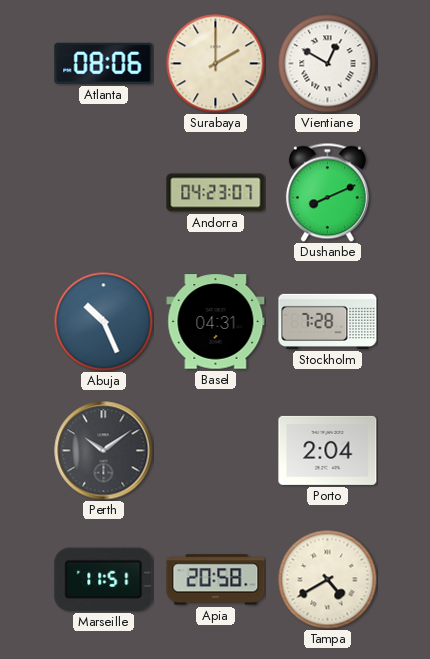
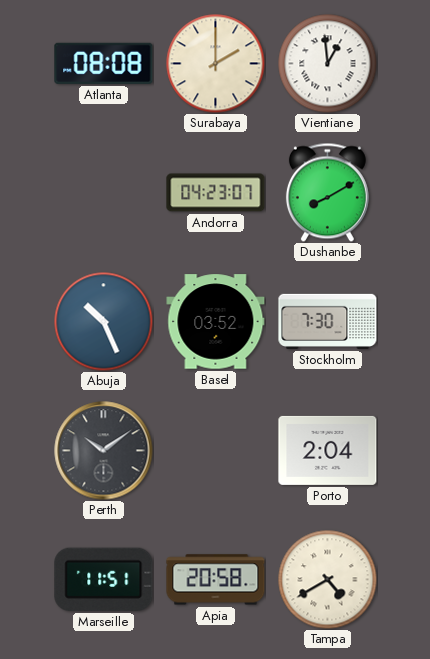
Atlanta: 08:06 -> 08:08 (104, 63)
Vientiane: 12:50 -> 12:59 (328, 64)
Dushanbe: 8:11 -> 8:10 (327, 192)
Basel: 04:31 -> 03:52 (216, 322)
Stockholm: 7:28 -> 7:30 (328, 321)
